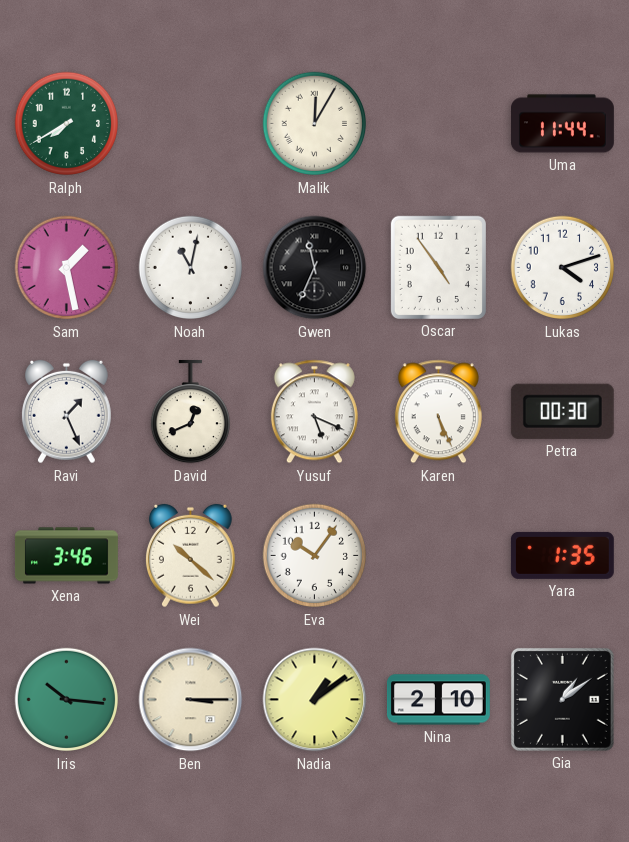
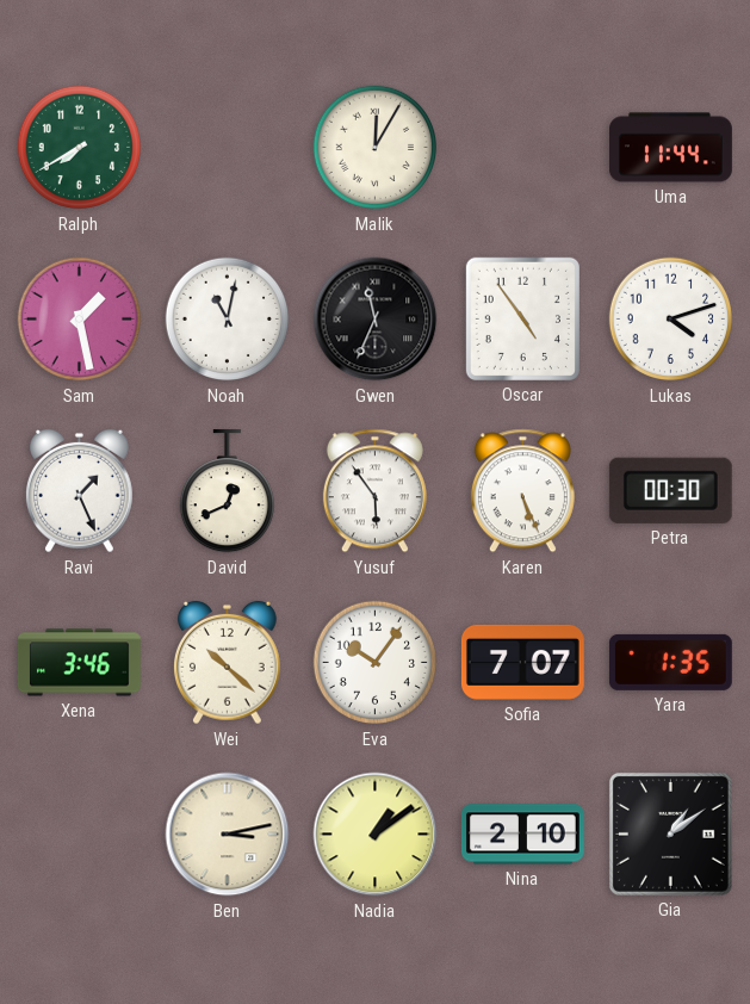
Yusuf: 5:19 -> 5:54 (374, 491)
Sofia: none -> 7:07 (522, 662)
Iris: 10:16 -> none (67, 700)
Ben: 3:15 -> 3:13 (228, 835)
